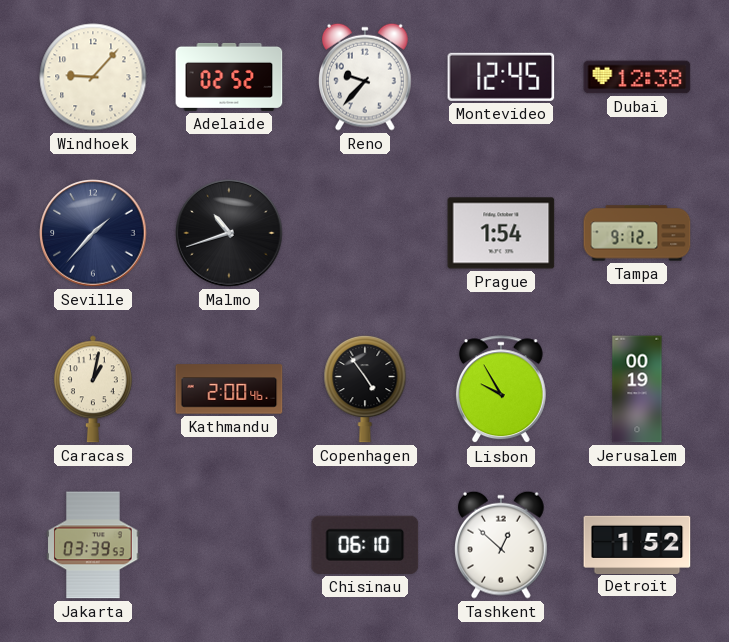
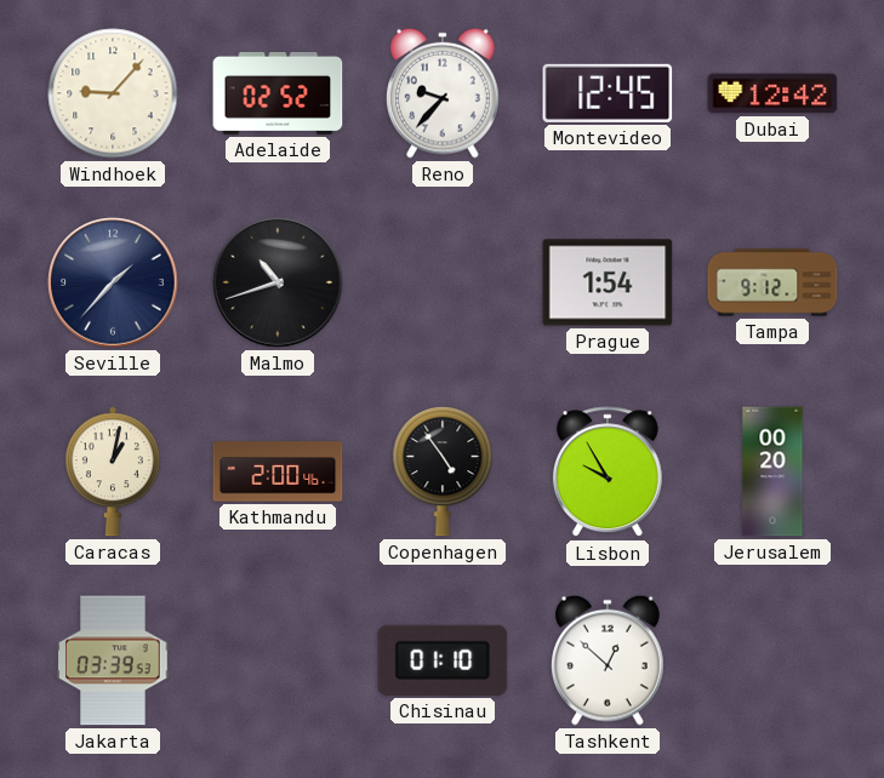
Dubai: 12:38 -> 12:42 (772, 93)
Jerusalem: 00:19 -> 00:20 (772, 471)
Chisinau: 06:10 -> 01:10 (443, 660)
Detroit: 1:52 -> none (637, 544)
